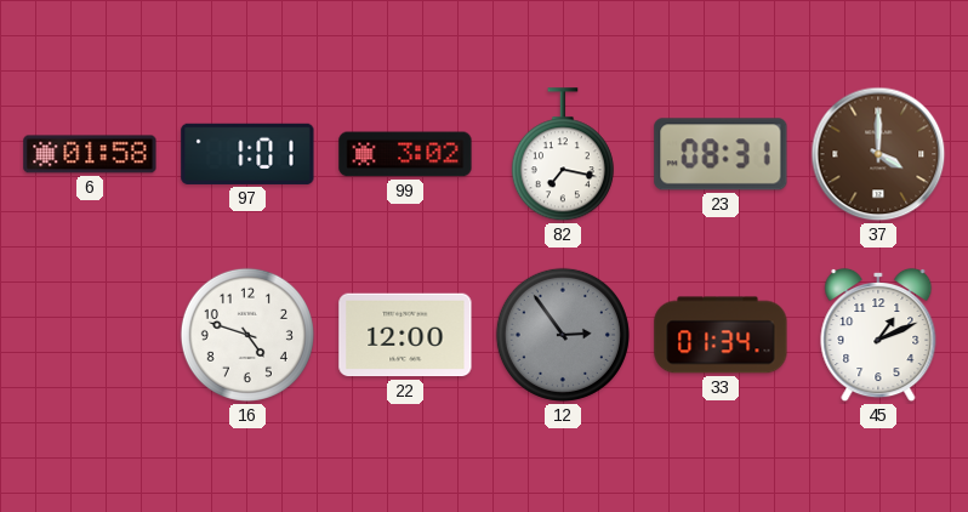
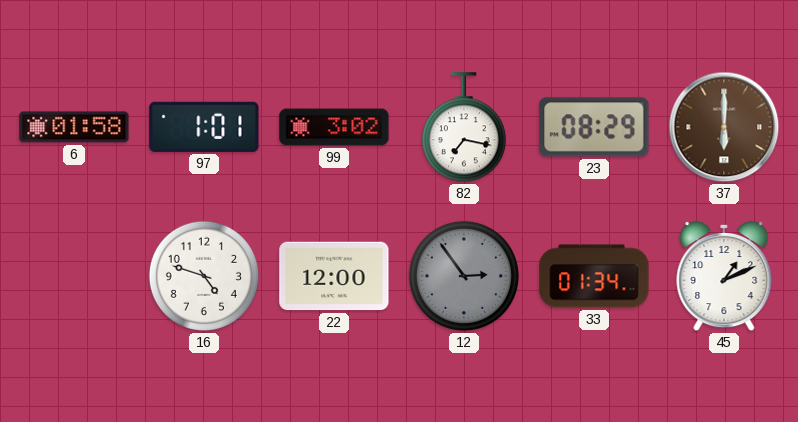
23: 08:31 -> 08:29 (594, 127)
37: 4:00 -> 6:00 (724, 127)
